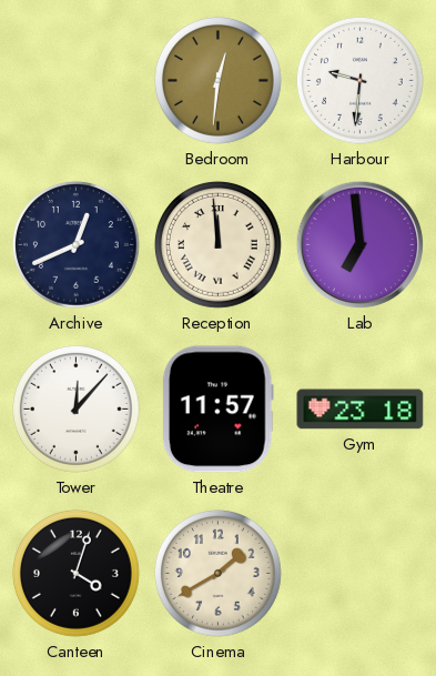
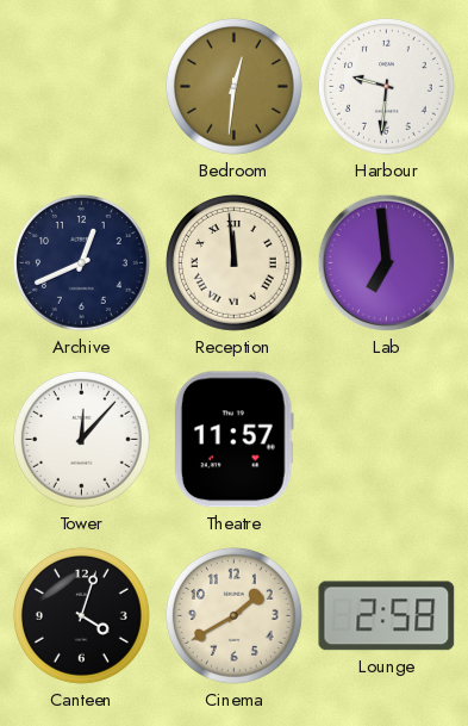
Gym: 23:18 -> none (361, 410)
Lounge: none -> 2:58 (387, 616)
